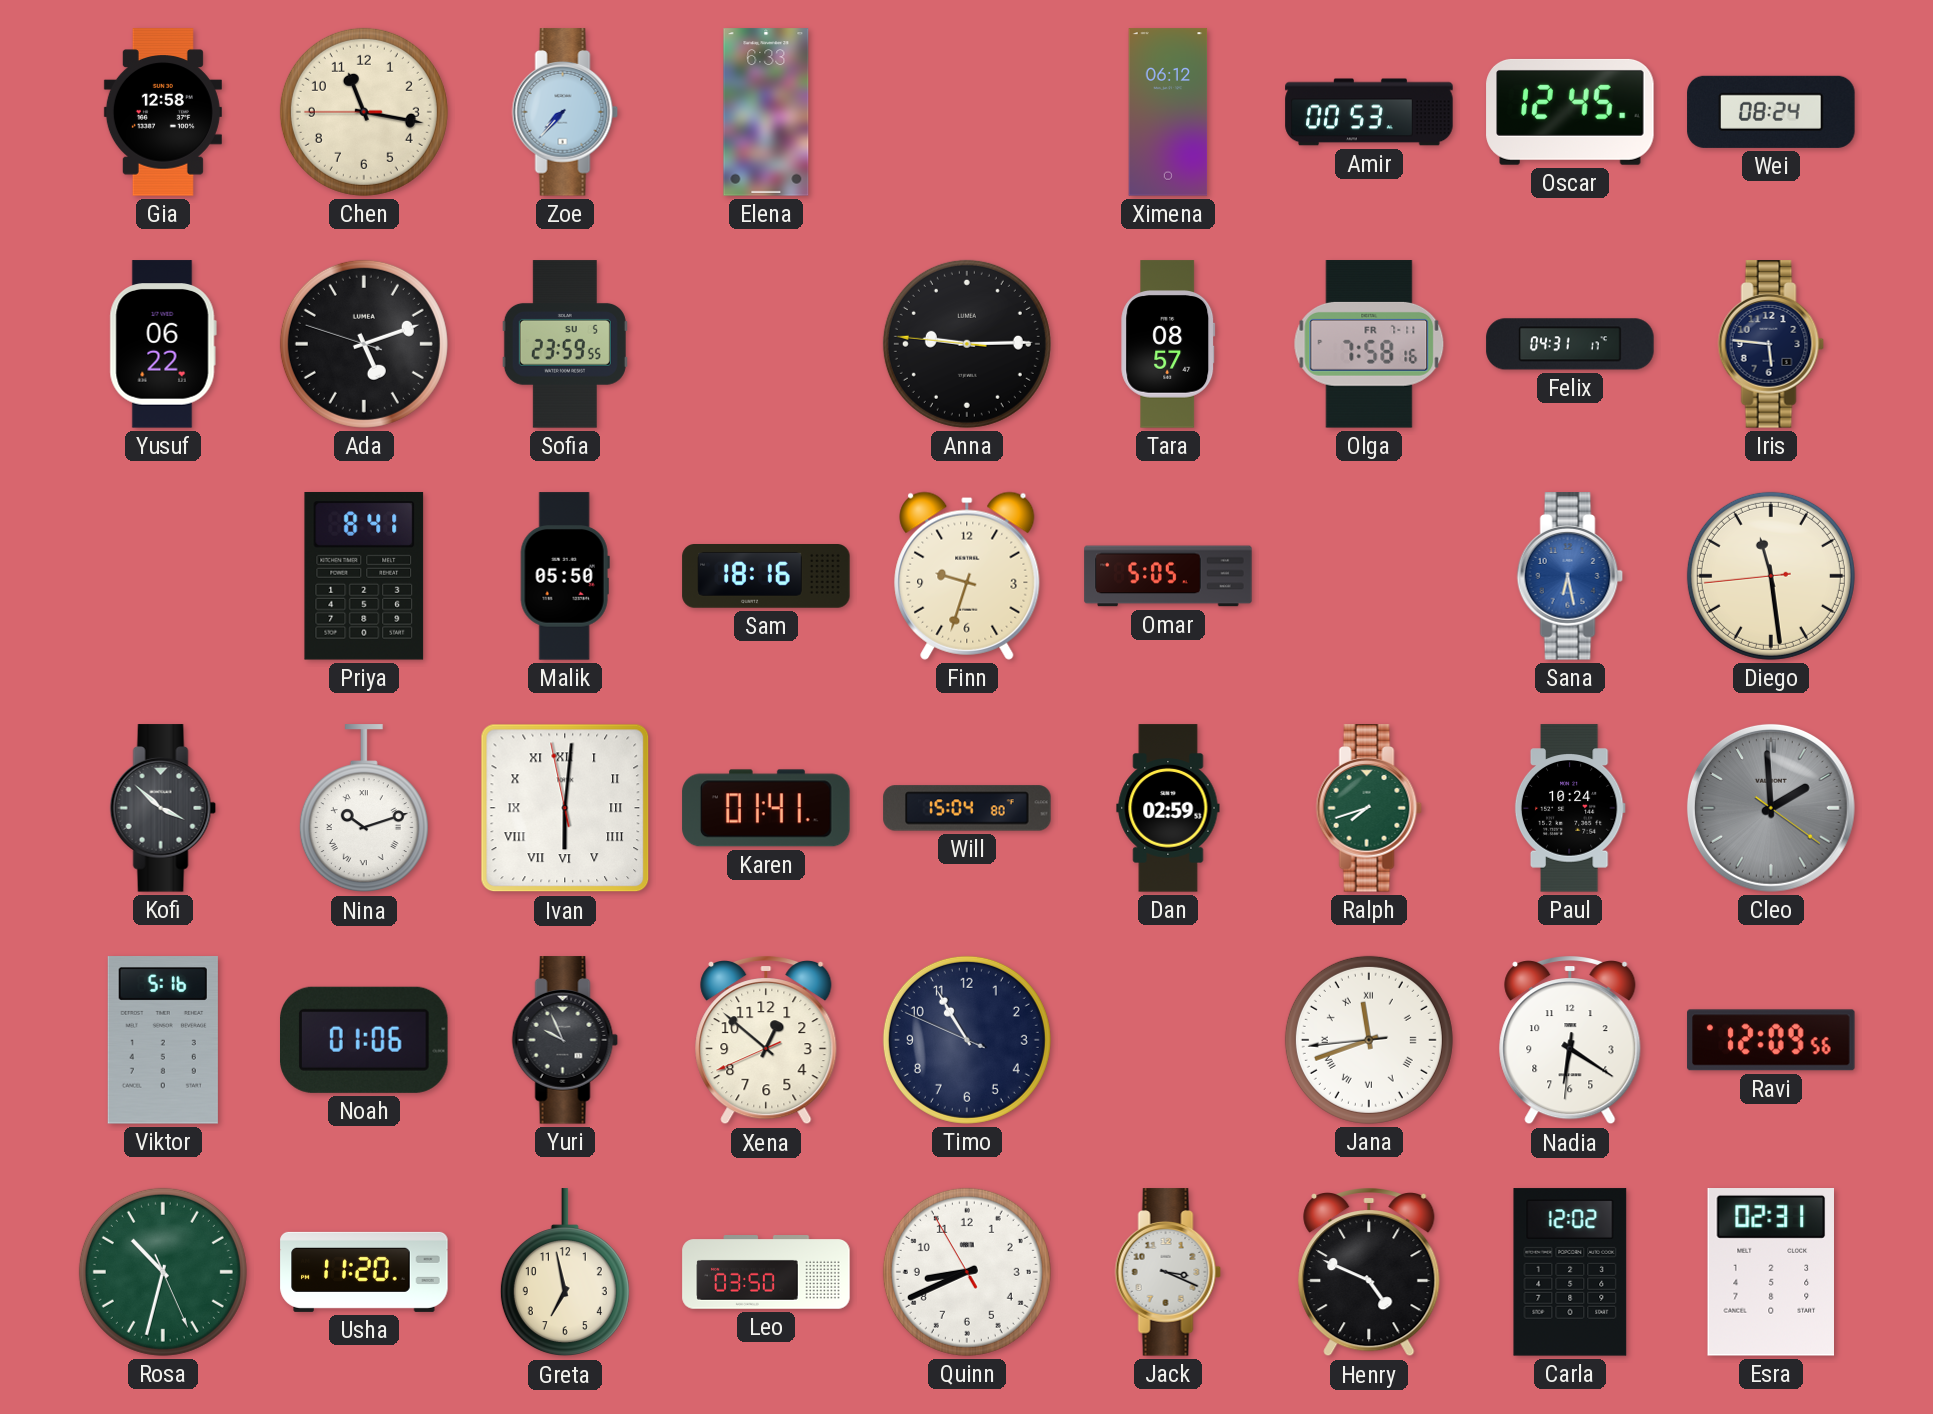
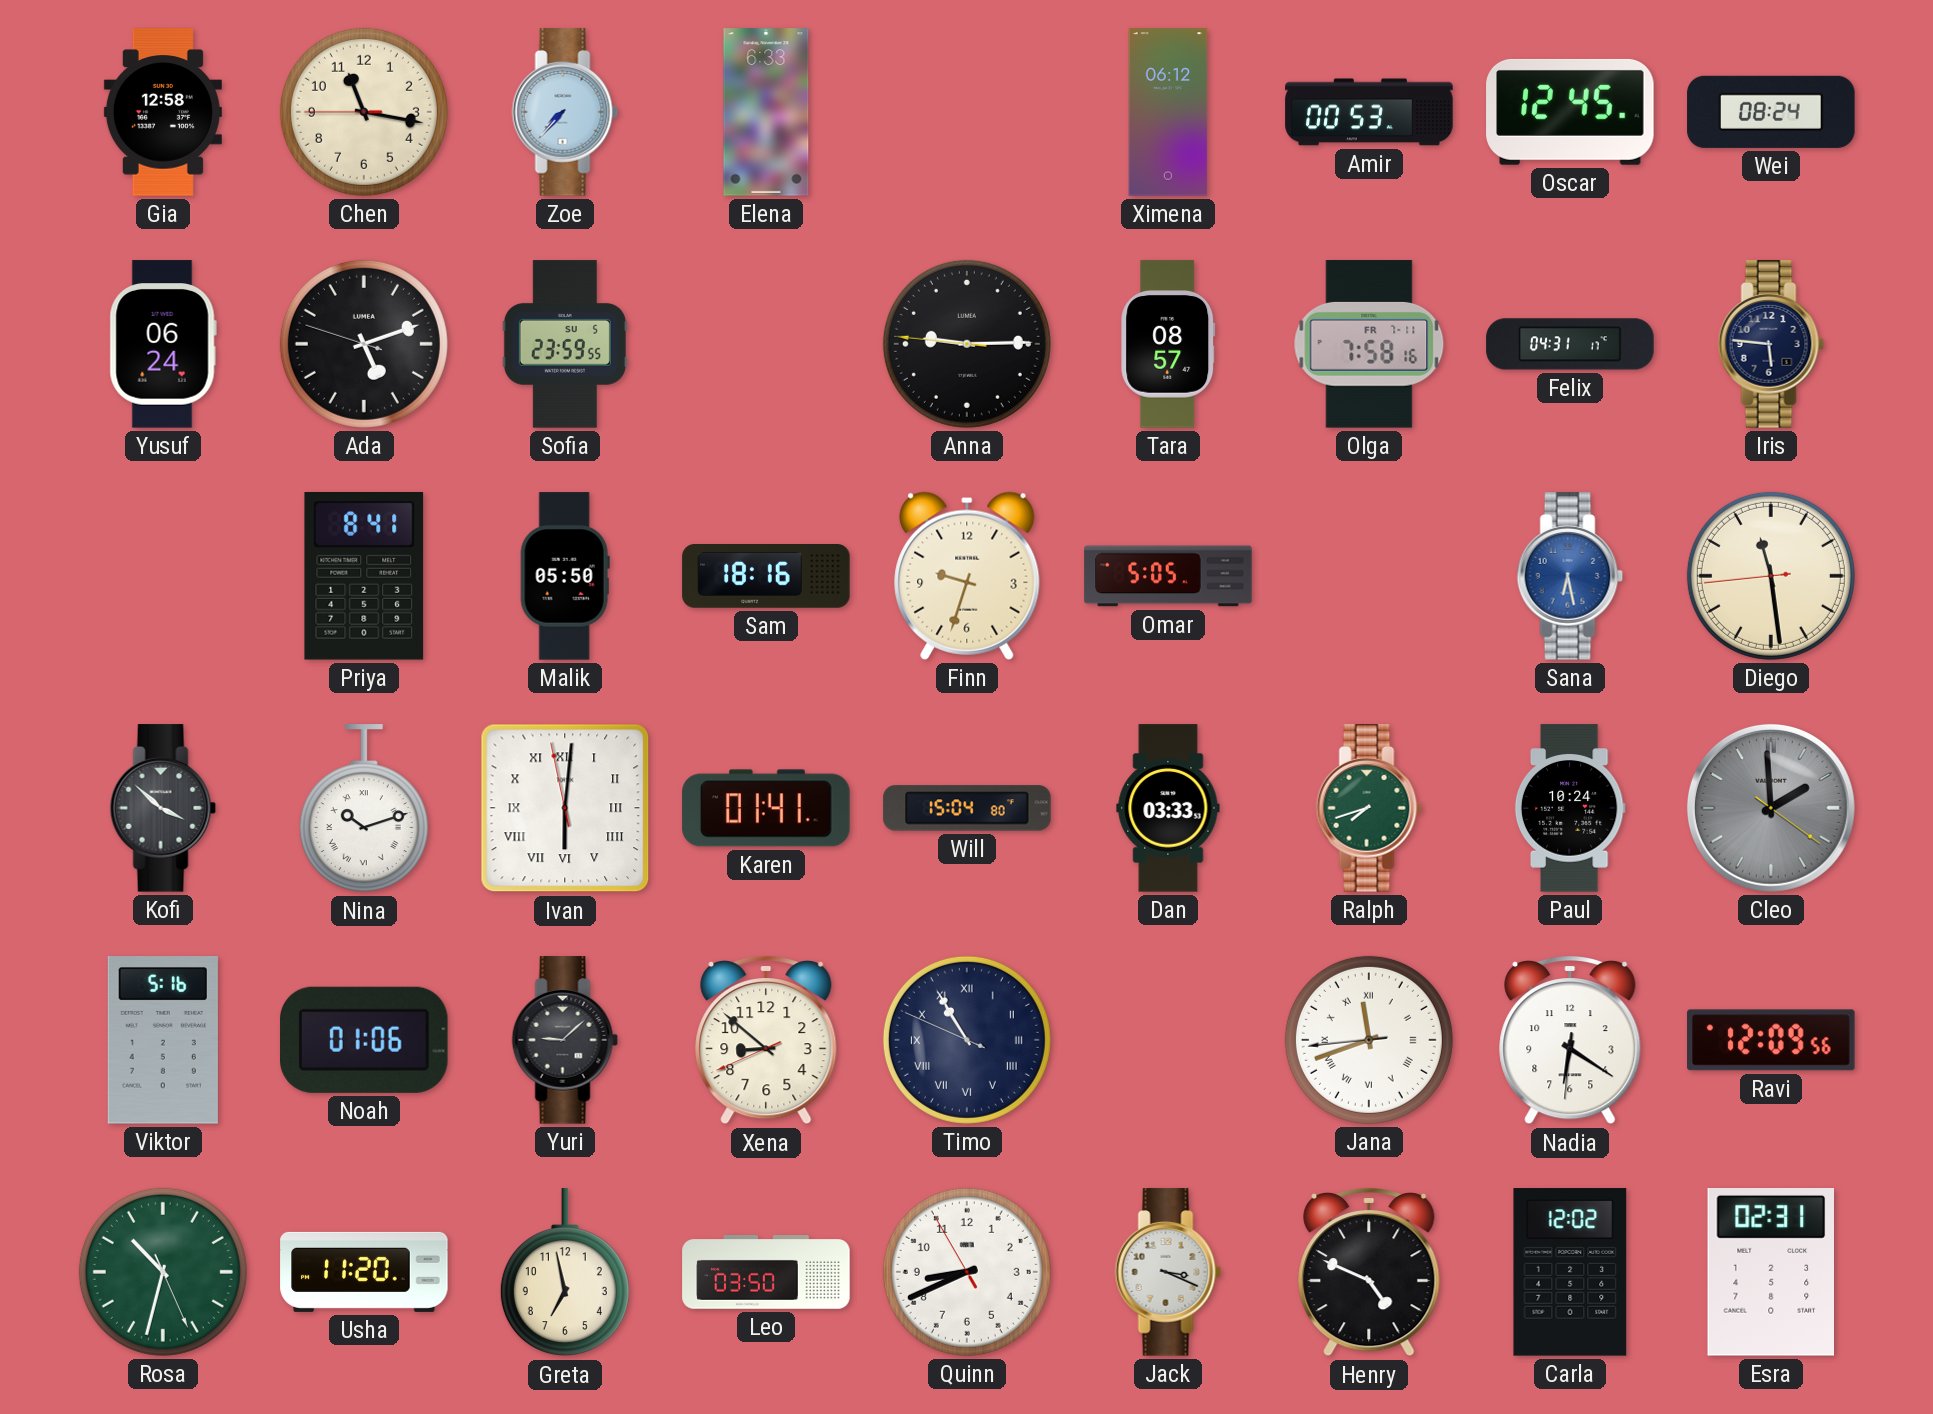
Yusuf: 06:22 -> 06:24 (163, 344)
Dan: 02:59 -> 03:33 (1168, 808)
Yuri: 9:56 -> 9:08 (565, 1040)
Xena: 12:51 -> 8:51 (766, 1040)
Timo numerals: Arabic -> Roman (967, 1040)
